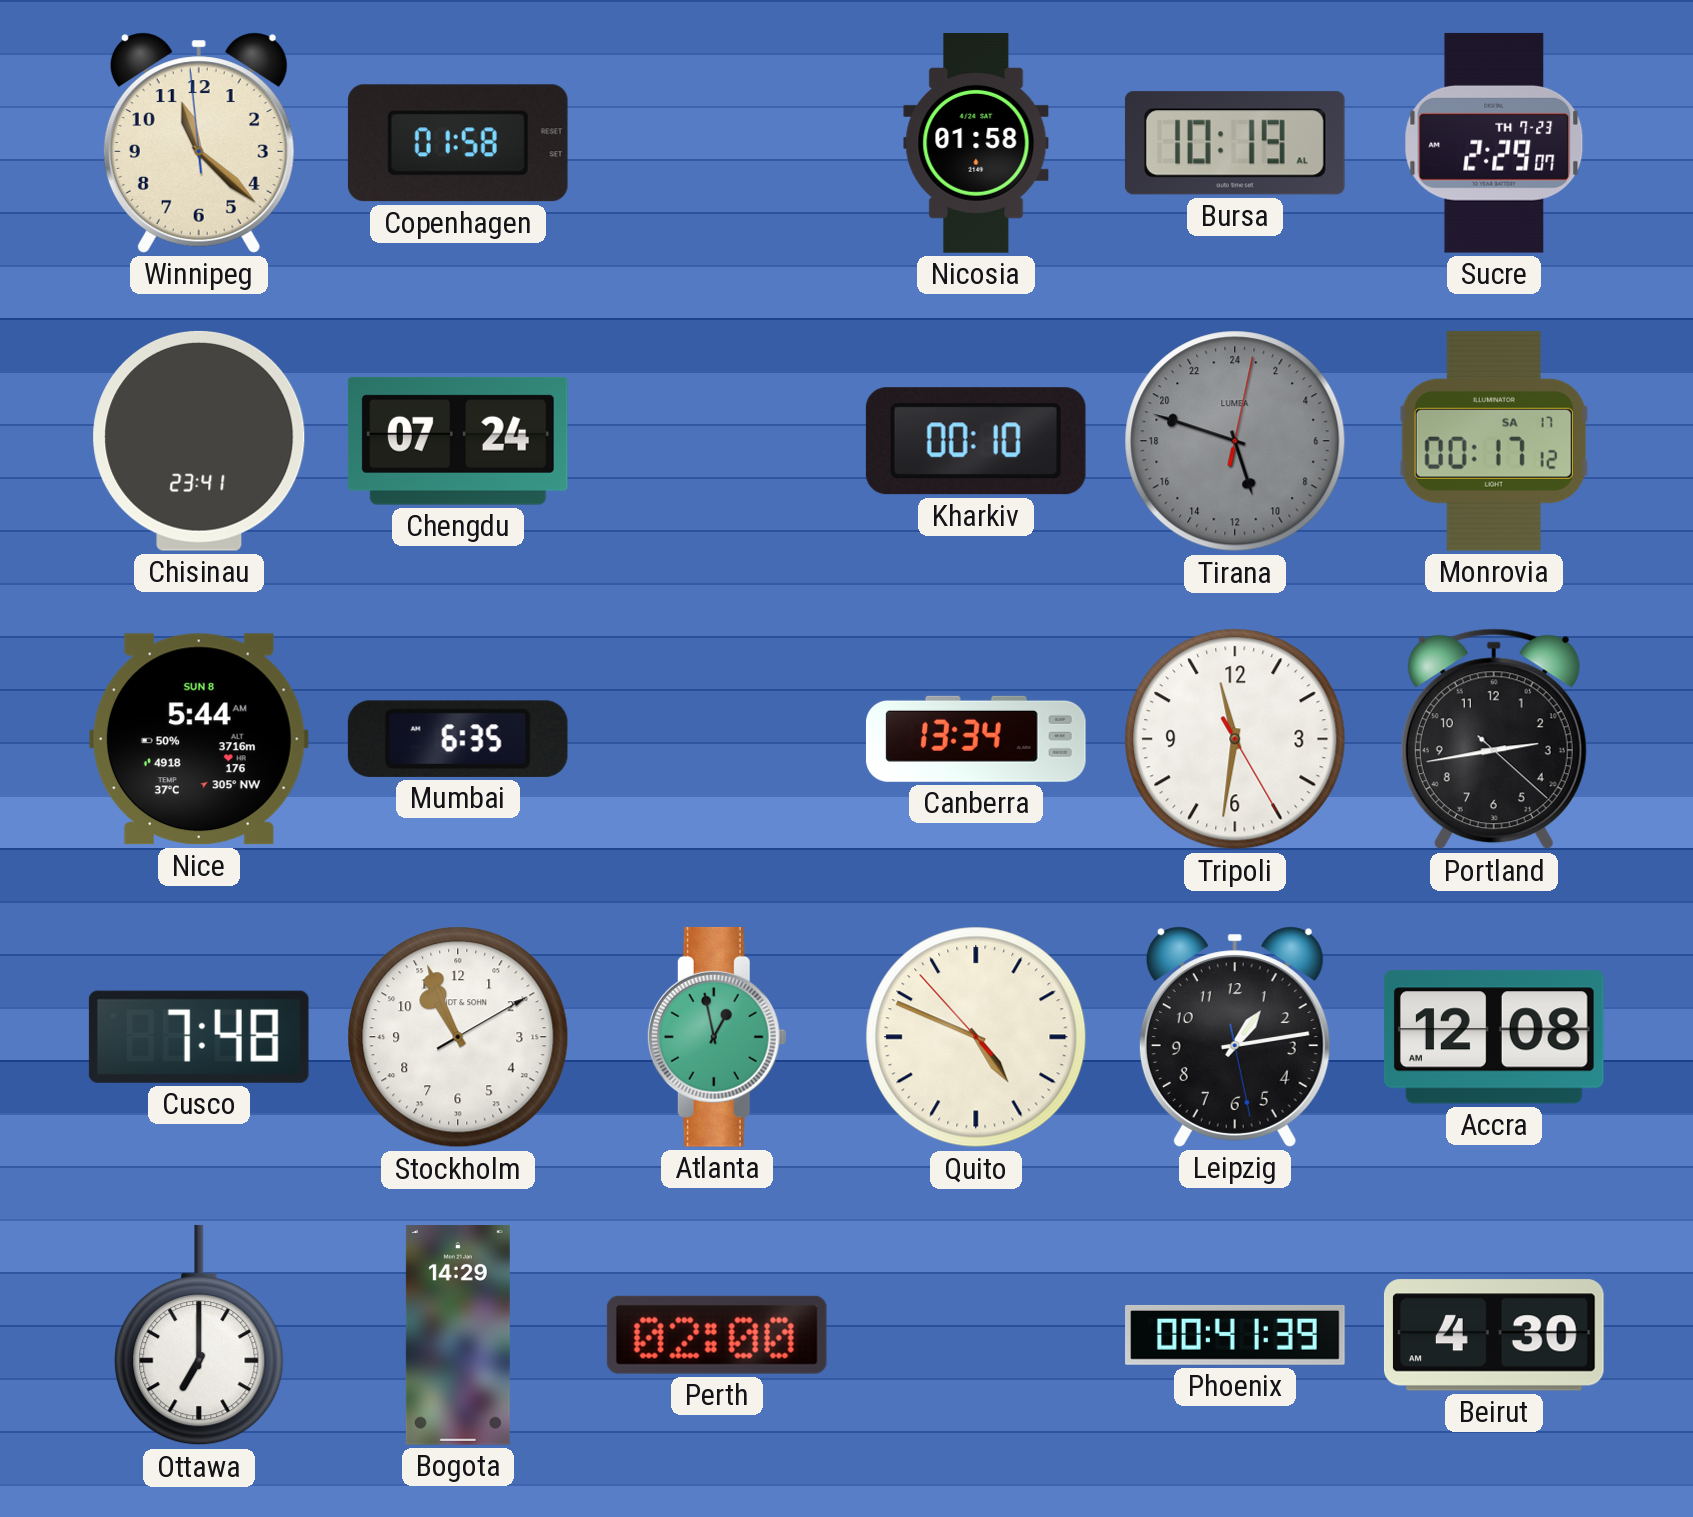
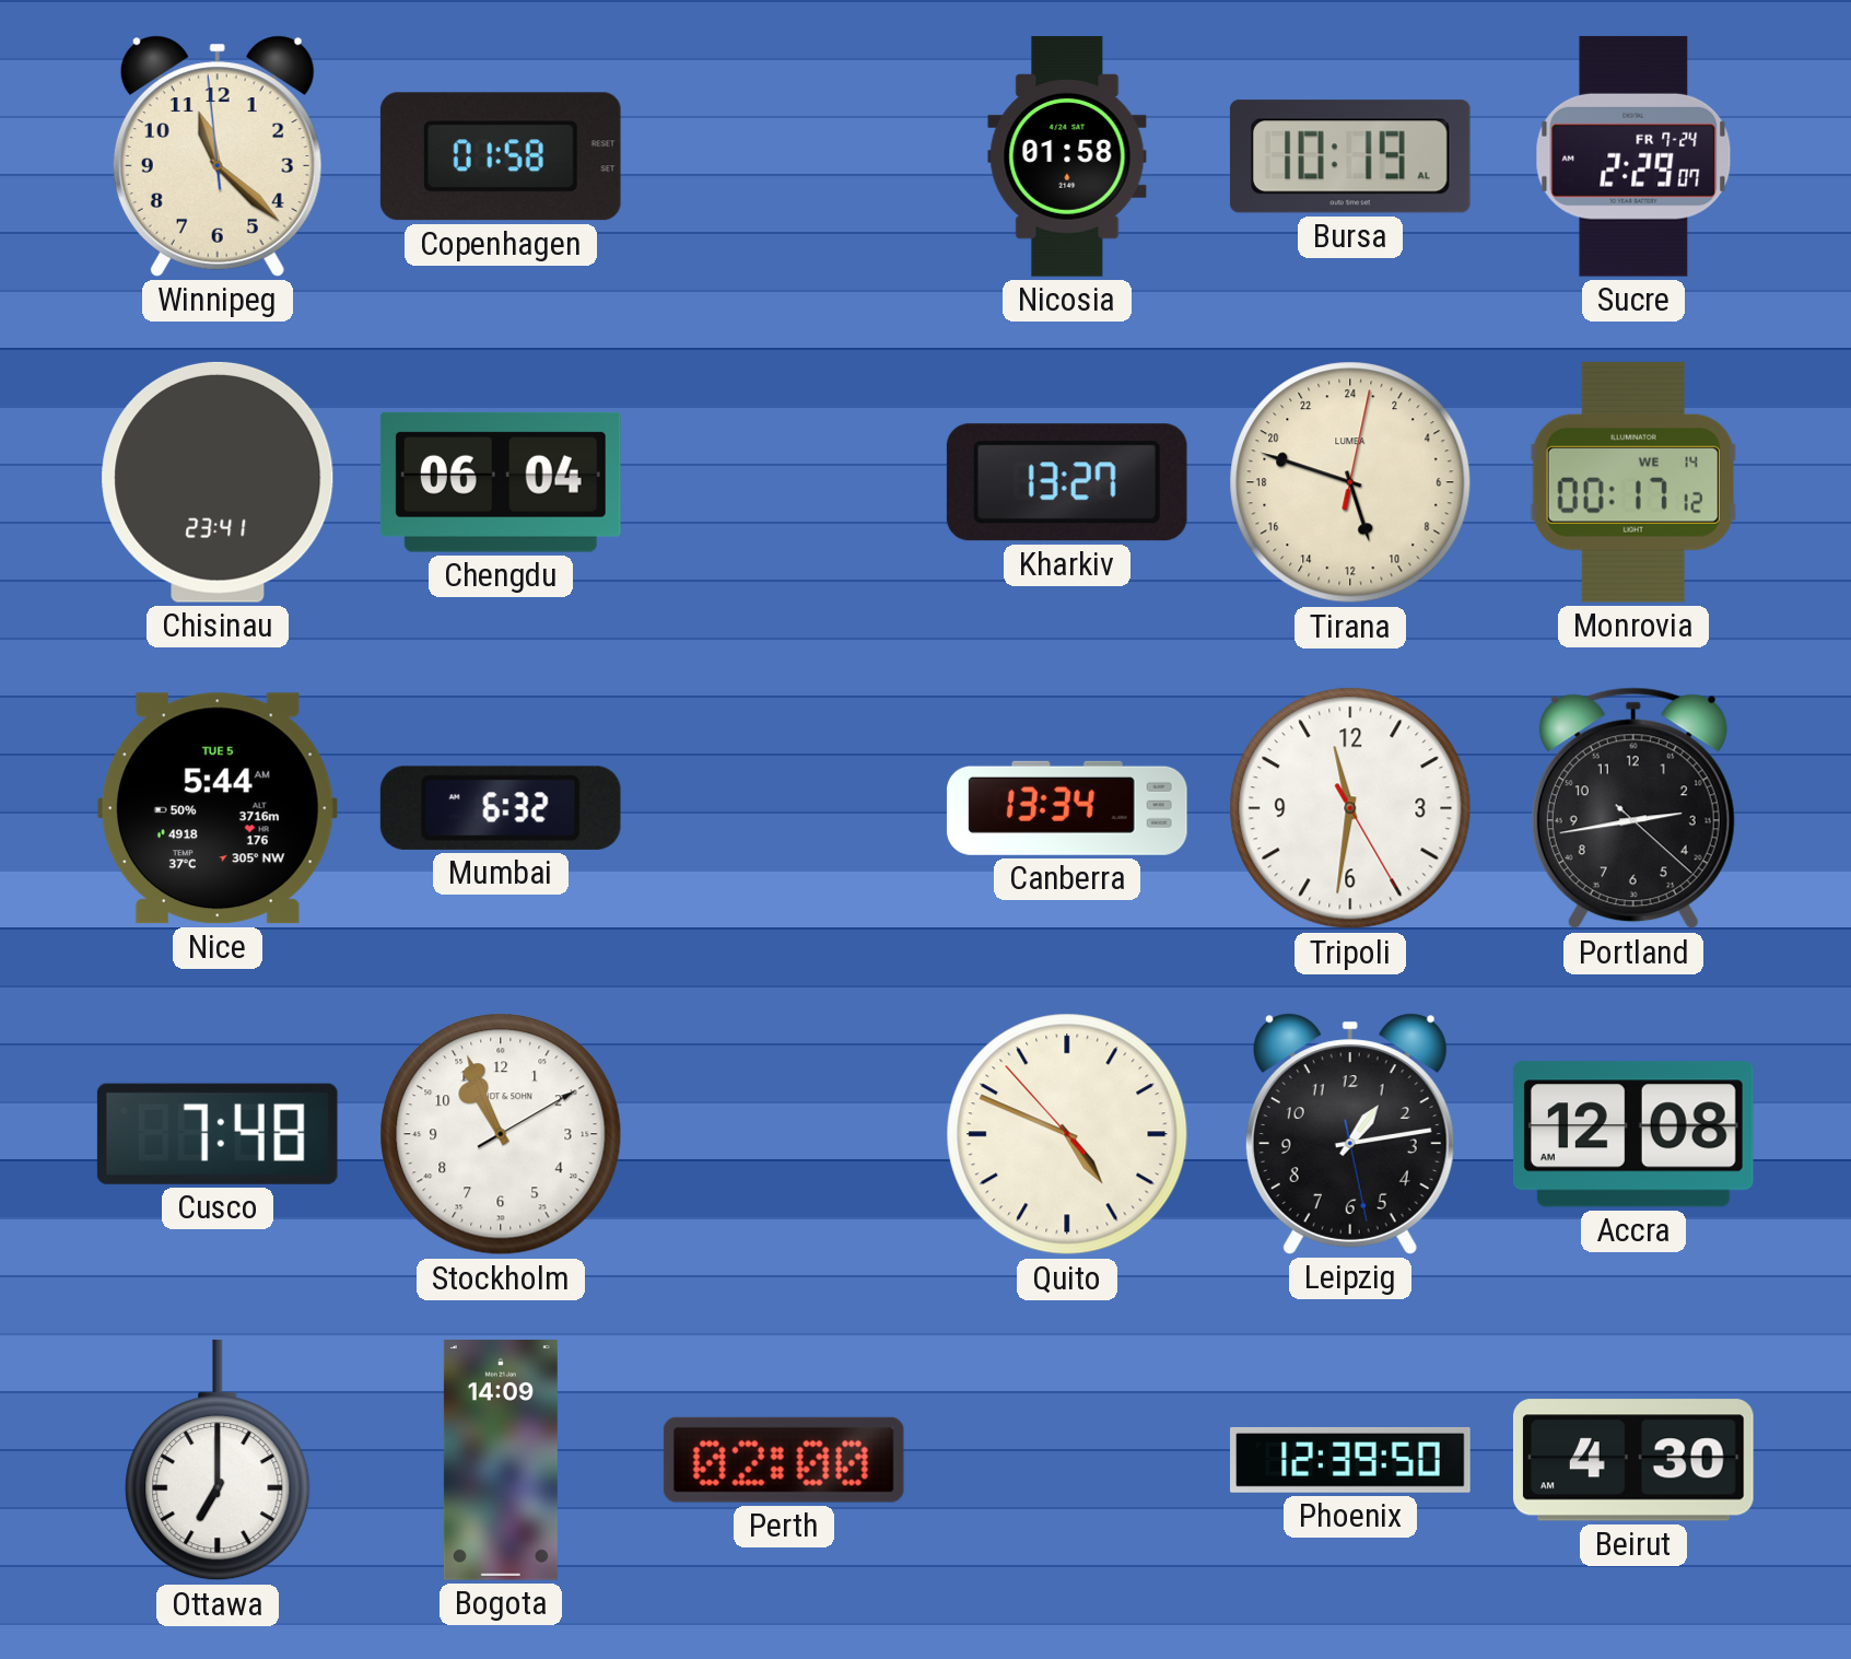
Sucre date: TH 7-23 -> FR 7-24 (1633, 156)
Chengdu: 07:24 -> 06:04 (501, 482)
Kharkiv: 00:10 -> 13:27 (1067, 482)
Tirana dial: grey -> cream (1350, 482)
Monrovia date: SA 17 -> WE 14 (1633, 482)
Nice date: SUN 8 -> TUE 5 (218, 808)
Mumbai: 6:35 -> 6:32 (501, 808)
Atlanta: 12:58 -> none (717, 1037)
Bogota: 14:29 -> 14:09 (501, 1460)
Phoenix: 00:41 -> 12:39 (1350, 1460)
